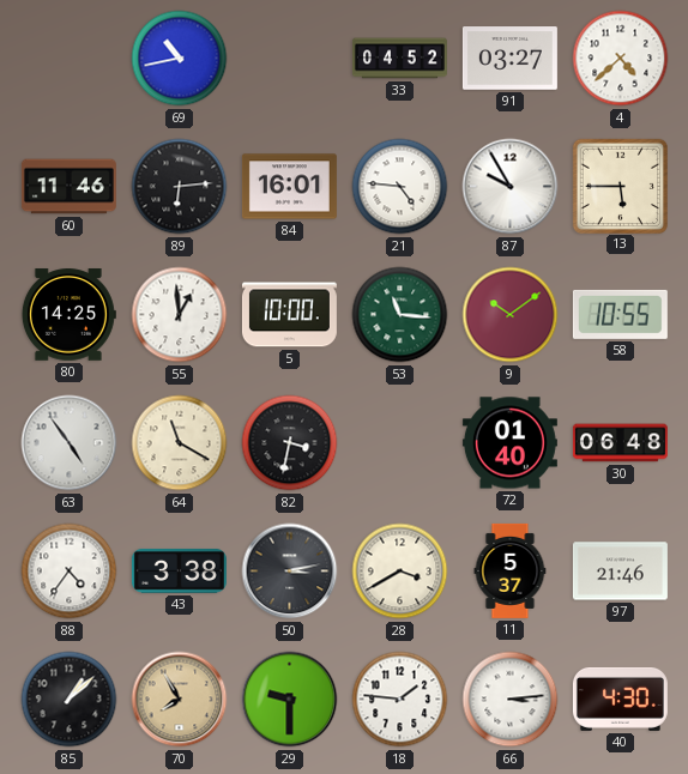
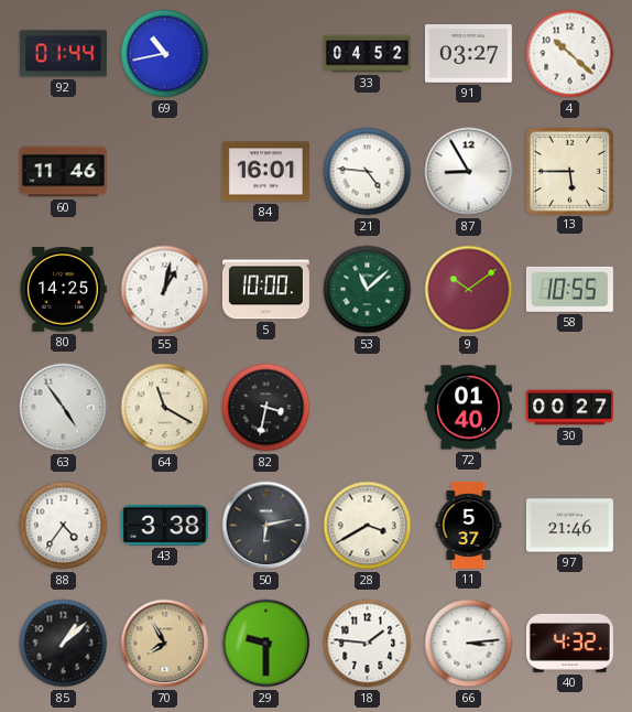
92: none -> 01:44 (63, 54)
4: 4:38 -> 10:22 (570, 54)
89: 6:14 -> none (180, 187)
87: 9:55 -> 8:55 (469, 172)
55: 12:59 -> 1:02 (165, 290)
53: 11:16 -> 11:08 (368, 290)
30: 06:48 -> 00:27 (569, 408)
50: 3:13 -> 6:13 (266, 526)
40: 4:30 -> 4:32 (569, 643)
